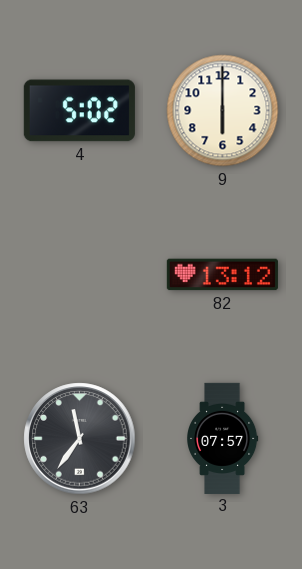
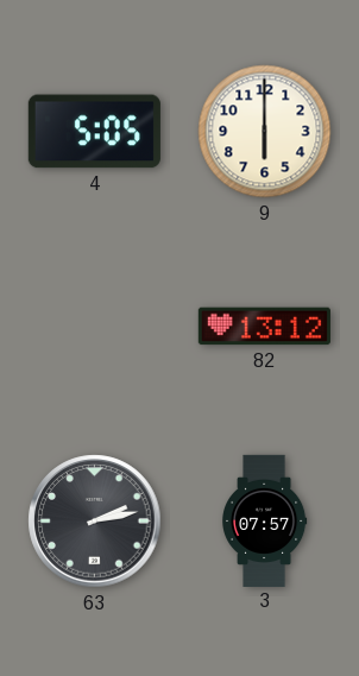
4: 5:02 -> 5:05 (94, 132)
63: 11:36 -> 2:13 (95, 522)
